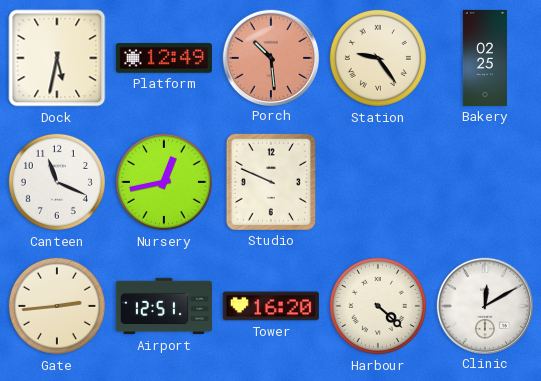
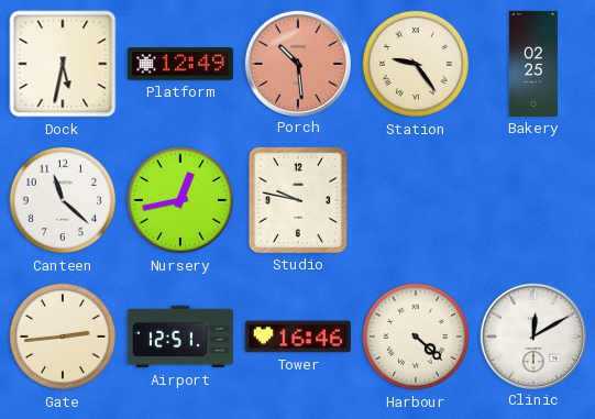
Canteen: 11:19 -> 11:22 (63, 200)
Studio: 9:49 -> 9:47 (298, 200)
Tower: 16:20 -> 16:46 (298, 337)
